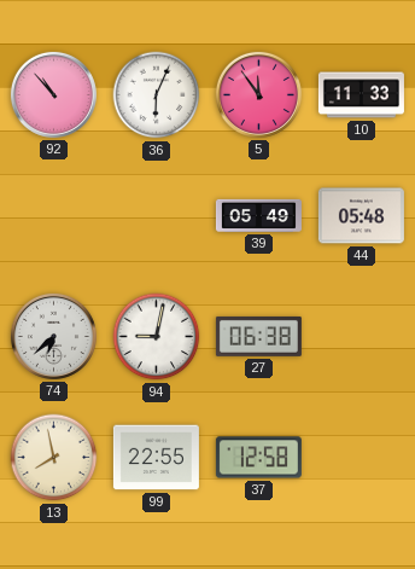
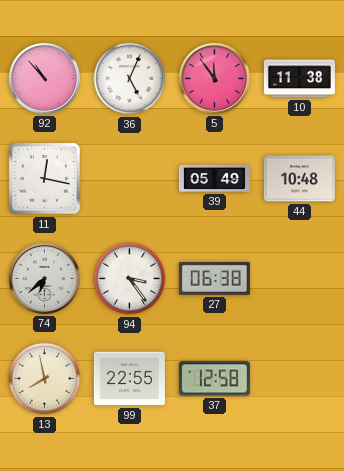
36: 6:04 -> 5:04 (130, 79)
10: 11:33 -> 11:38 (299, 79)
11: none -> 12:17 (45, 179)
44: 05:48 -> 10:48 (299, 179)
94: 9:02 -> 3:24 (130, 279)
